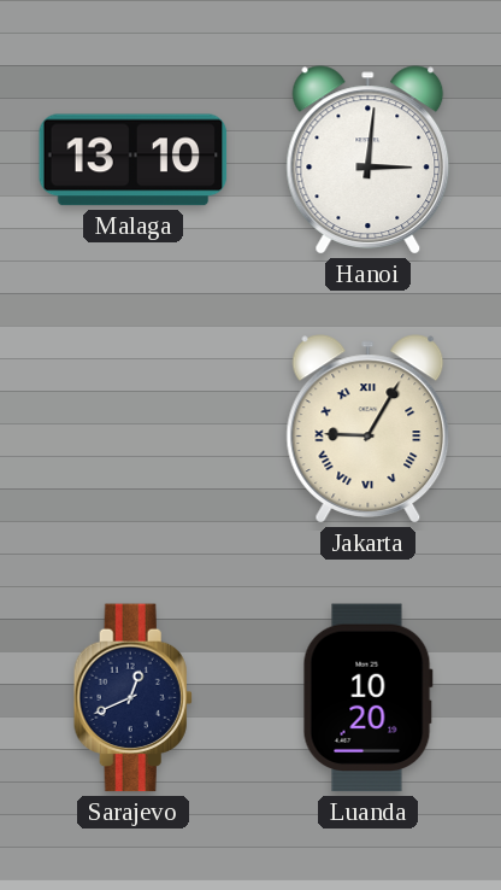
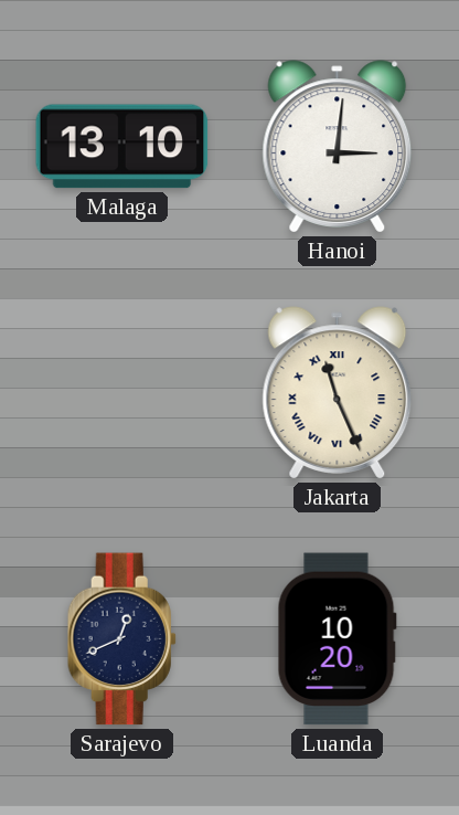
Jakarta: 9:05 -> 11:26 (338, 393)
